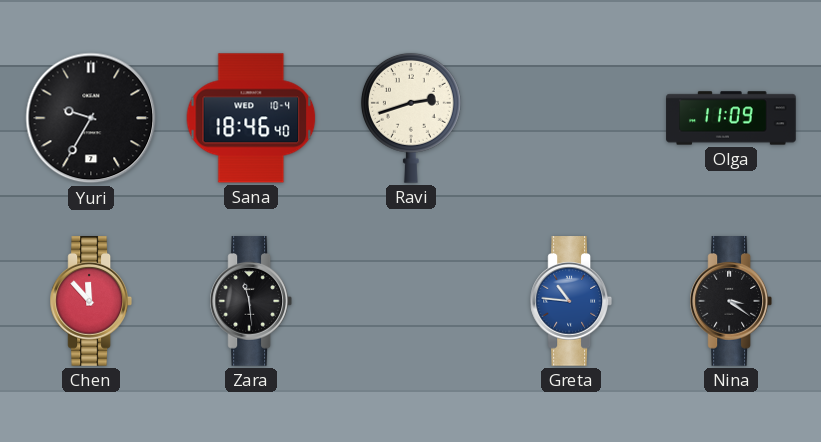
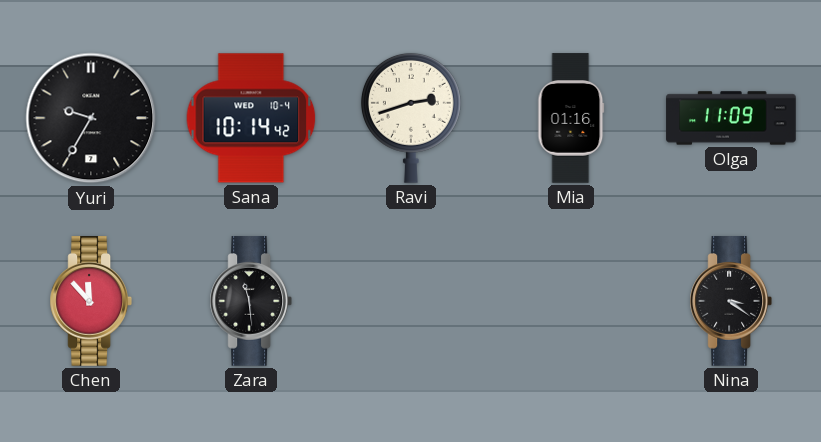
Sana: 18:46 -> 10:14 (251, 118)
Mia: none -> 01:16 (571, 118)
Greta: 10:46 -> none (570, 301)
